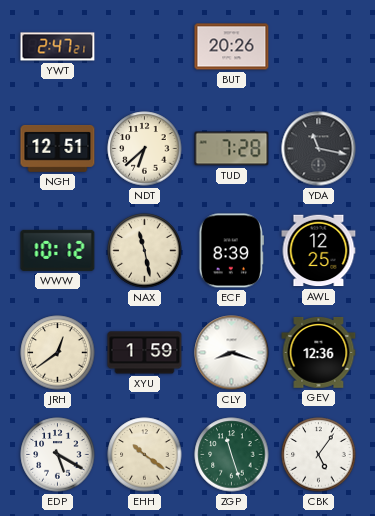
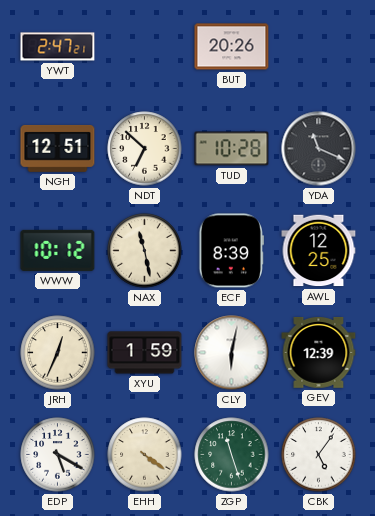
NDT: 6:38 -> 6:52 (145, 149)
TUD: 7:28 -> 10:28 (232, 149)
YDA: 11:17 -> 11:19 (319, 149)
JRH: 12:39 -> 12:34 (58, 353)
CLY: 8:18 -> 6:02 (232, 353)
GEV: 12:36 -> 12:39 (319, 353)
EHH: 10:21 -> 4:21 (145, 455)
